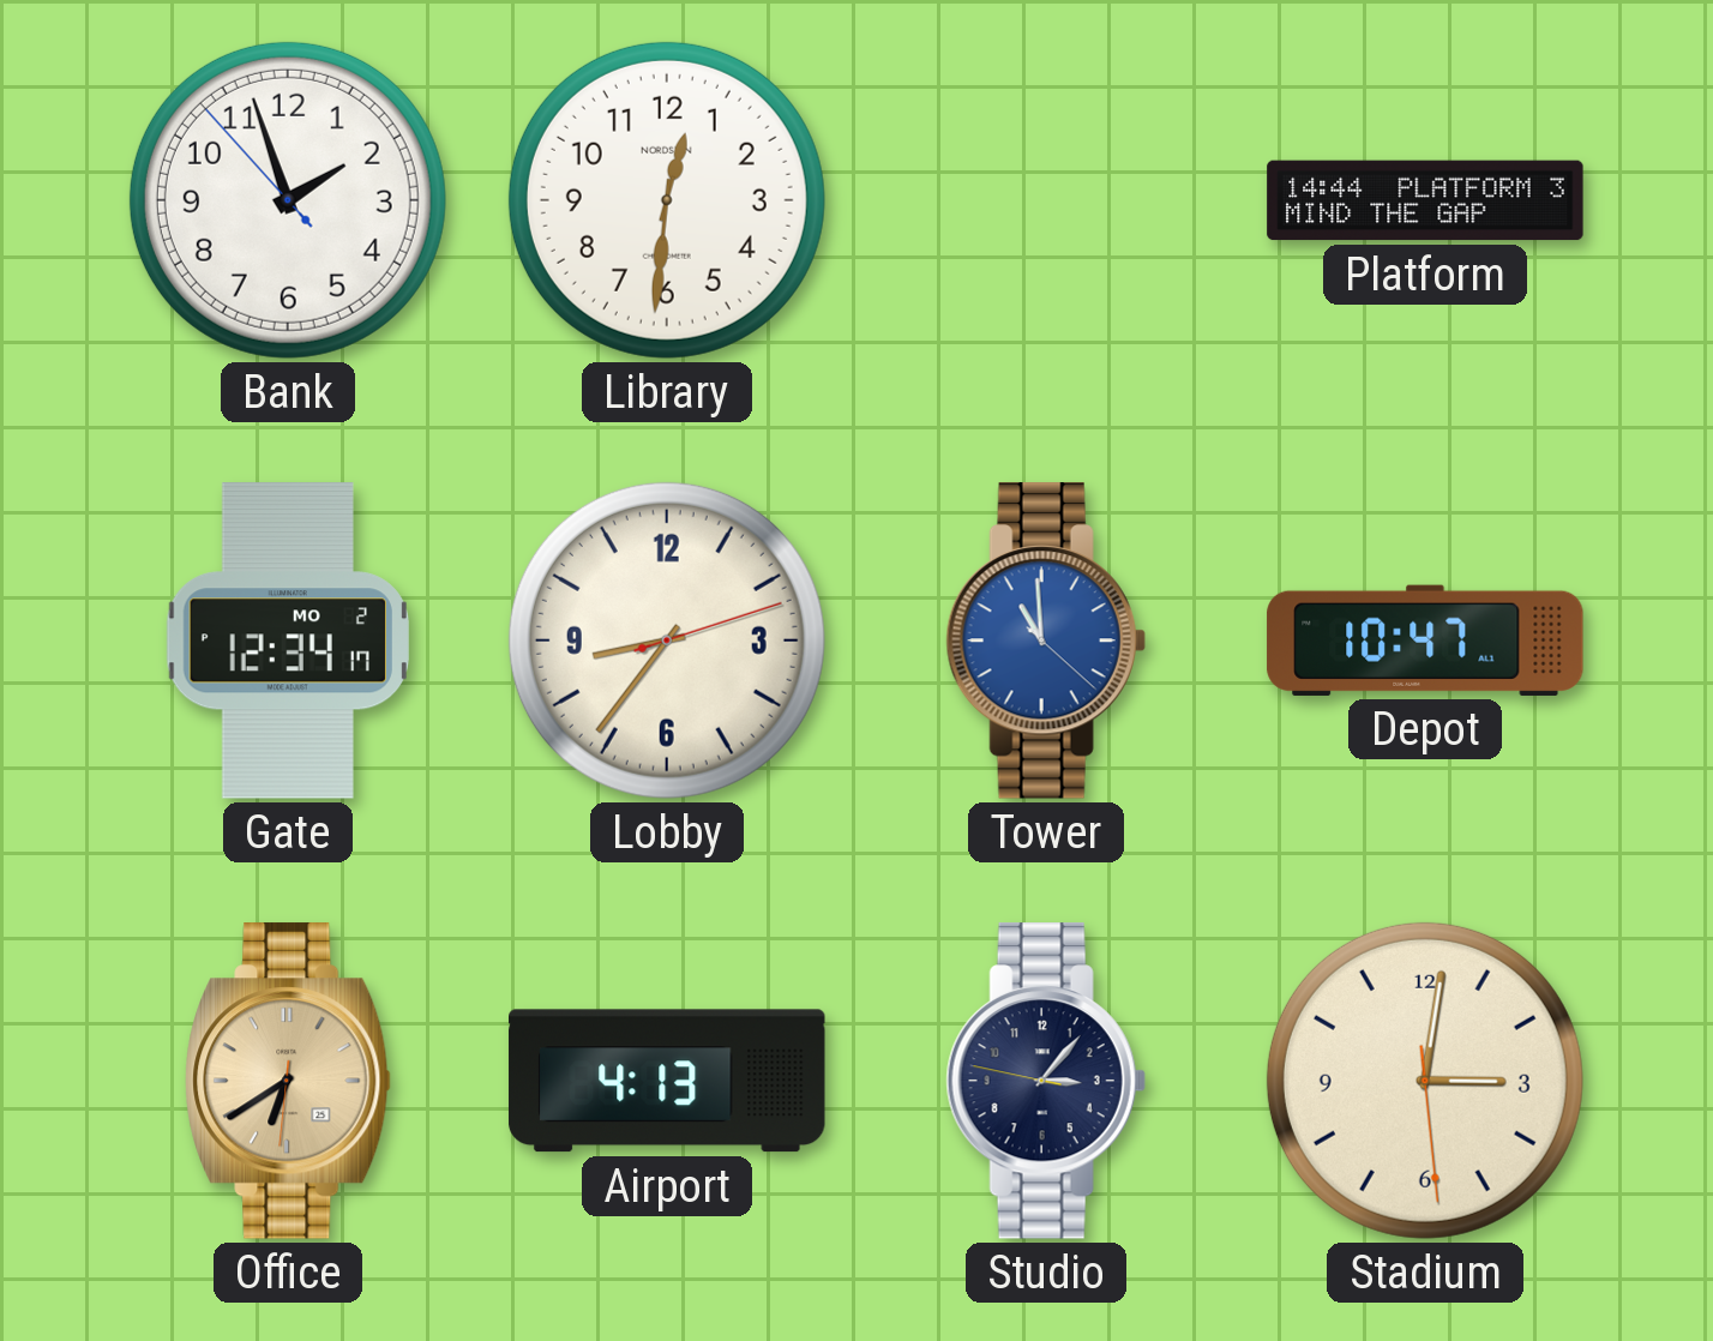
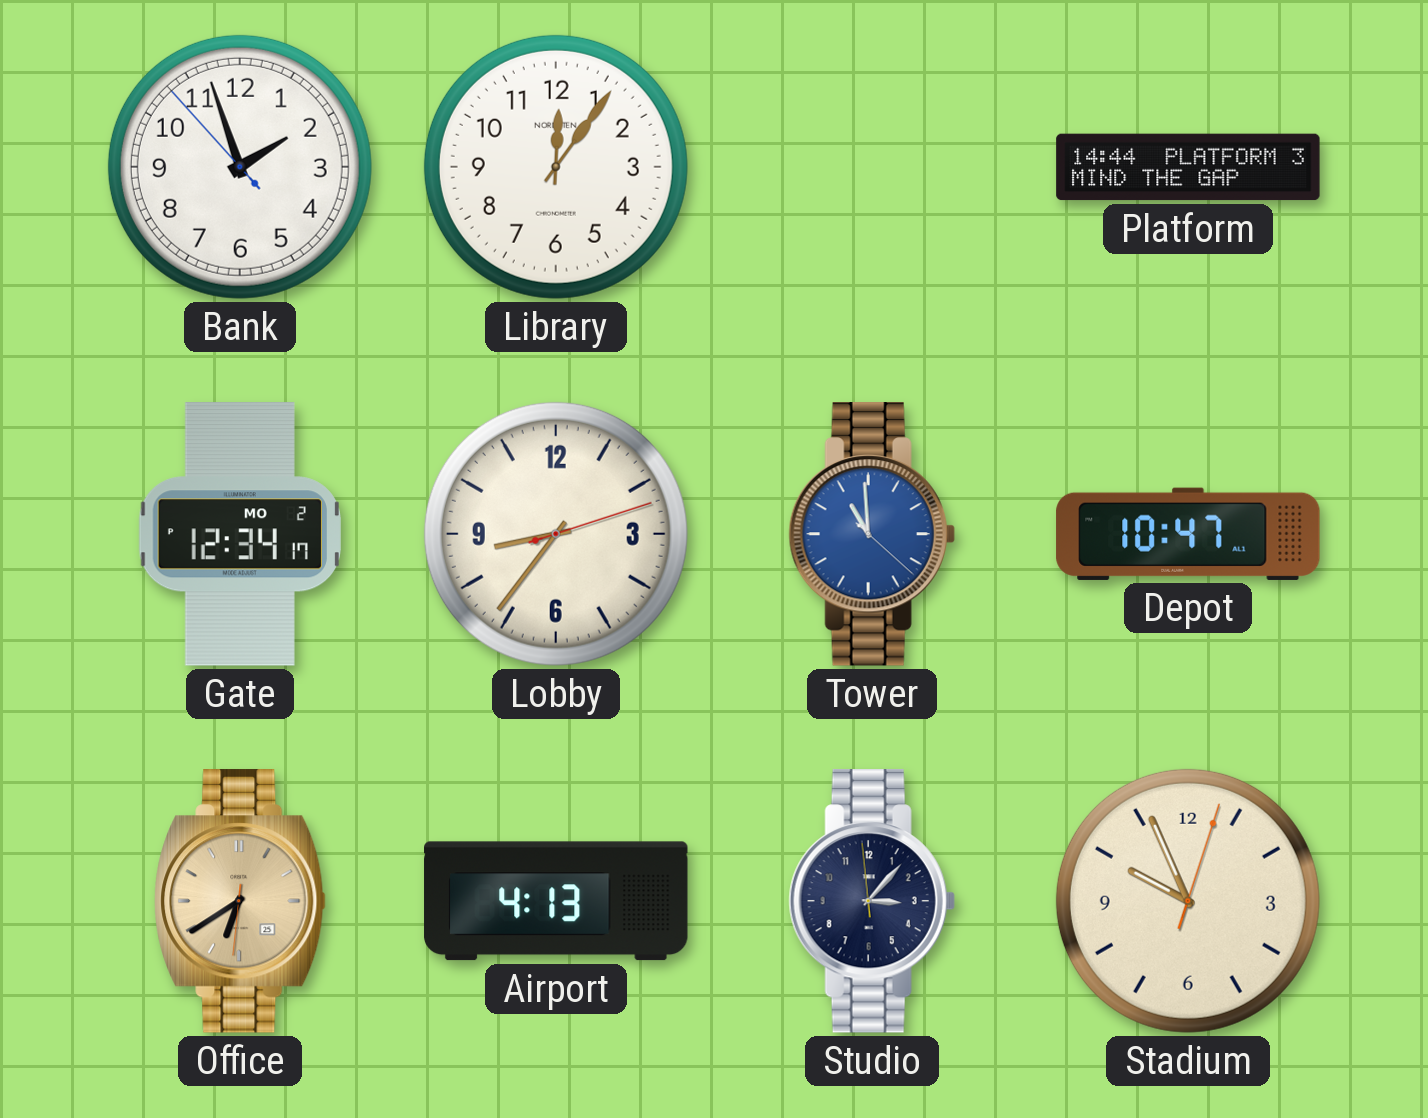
Library: 12:31 -> 12:06 (556, 167)
Studio: 3:06:47 -> 3:06:59 (872, 901)
Stadium: 3:01 -> 9:56 (1188, 901)
